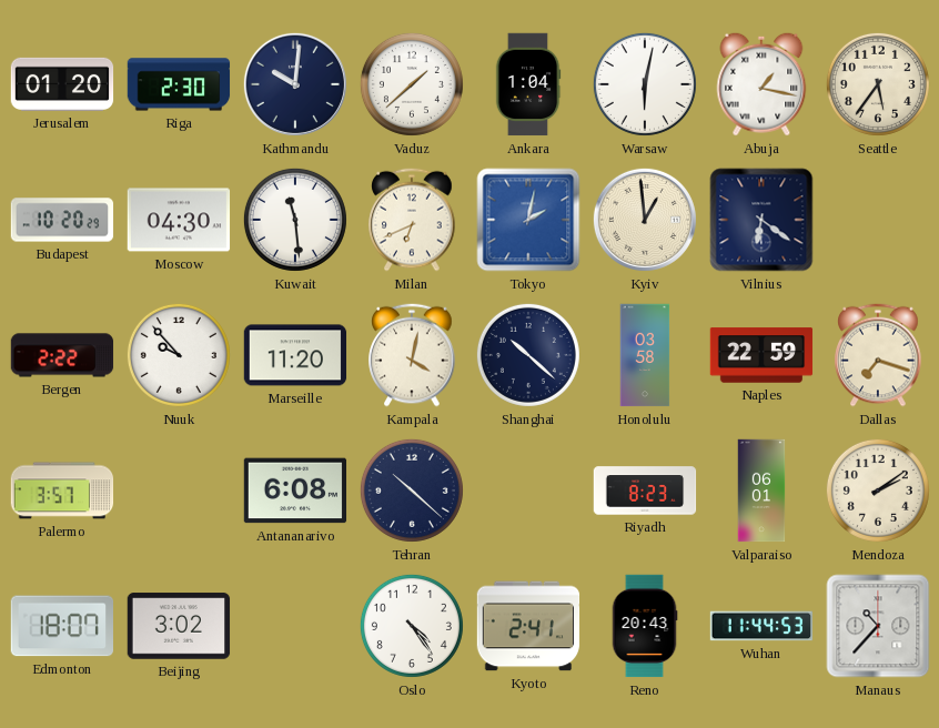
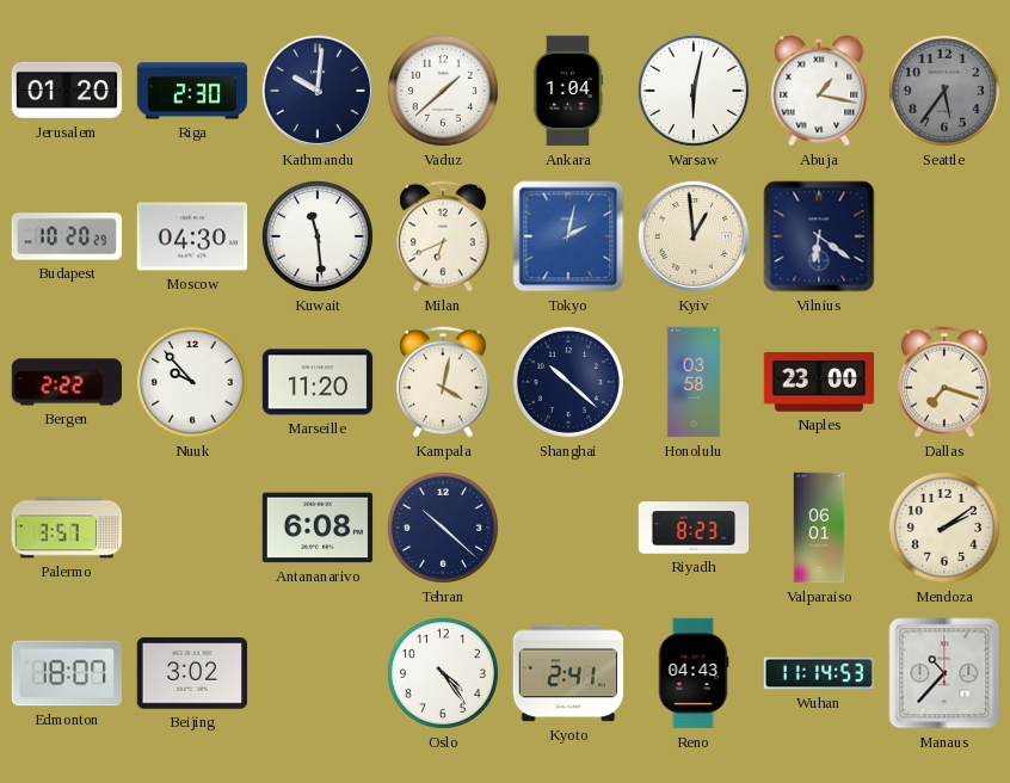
Seattle dial: cream -> grey (944, 91)
Naples: 22:59 -> 23:00 (819, 382)
Reno: 20:43 -> 04:43 (694, 673)
Wuhan: 11:44 -> 11:14 (819, 673)
